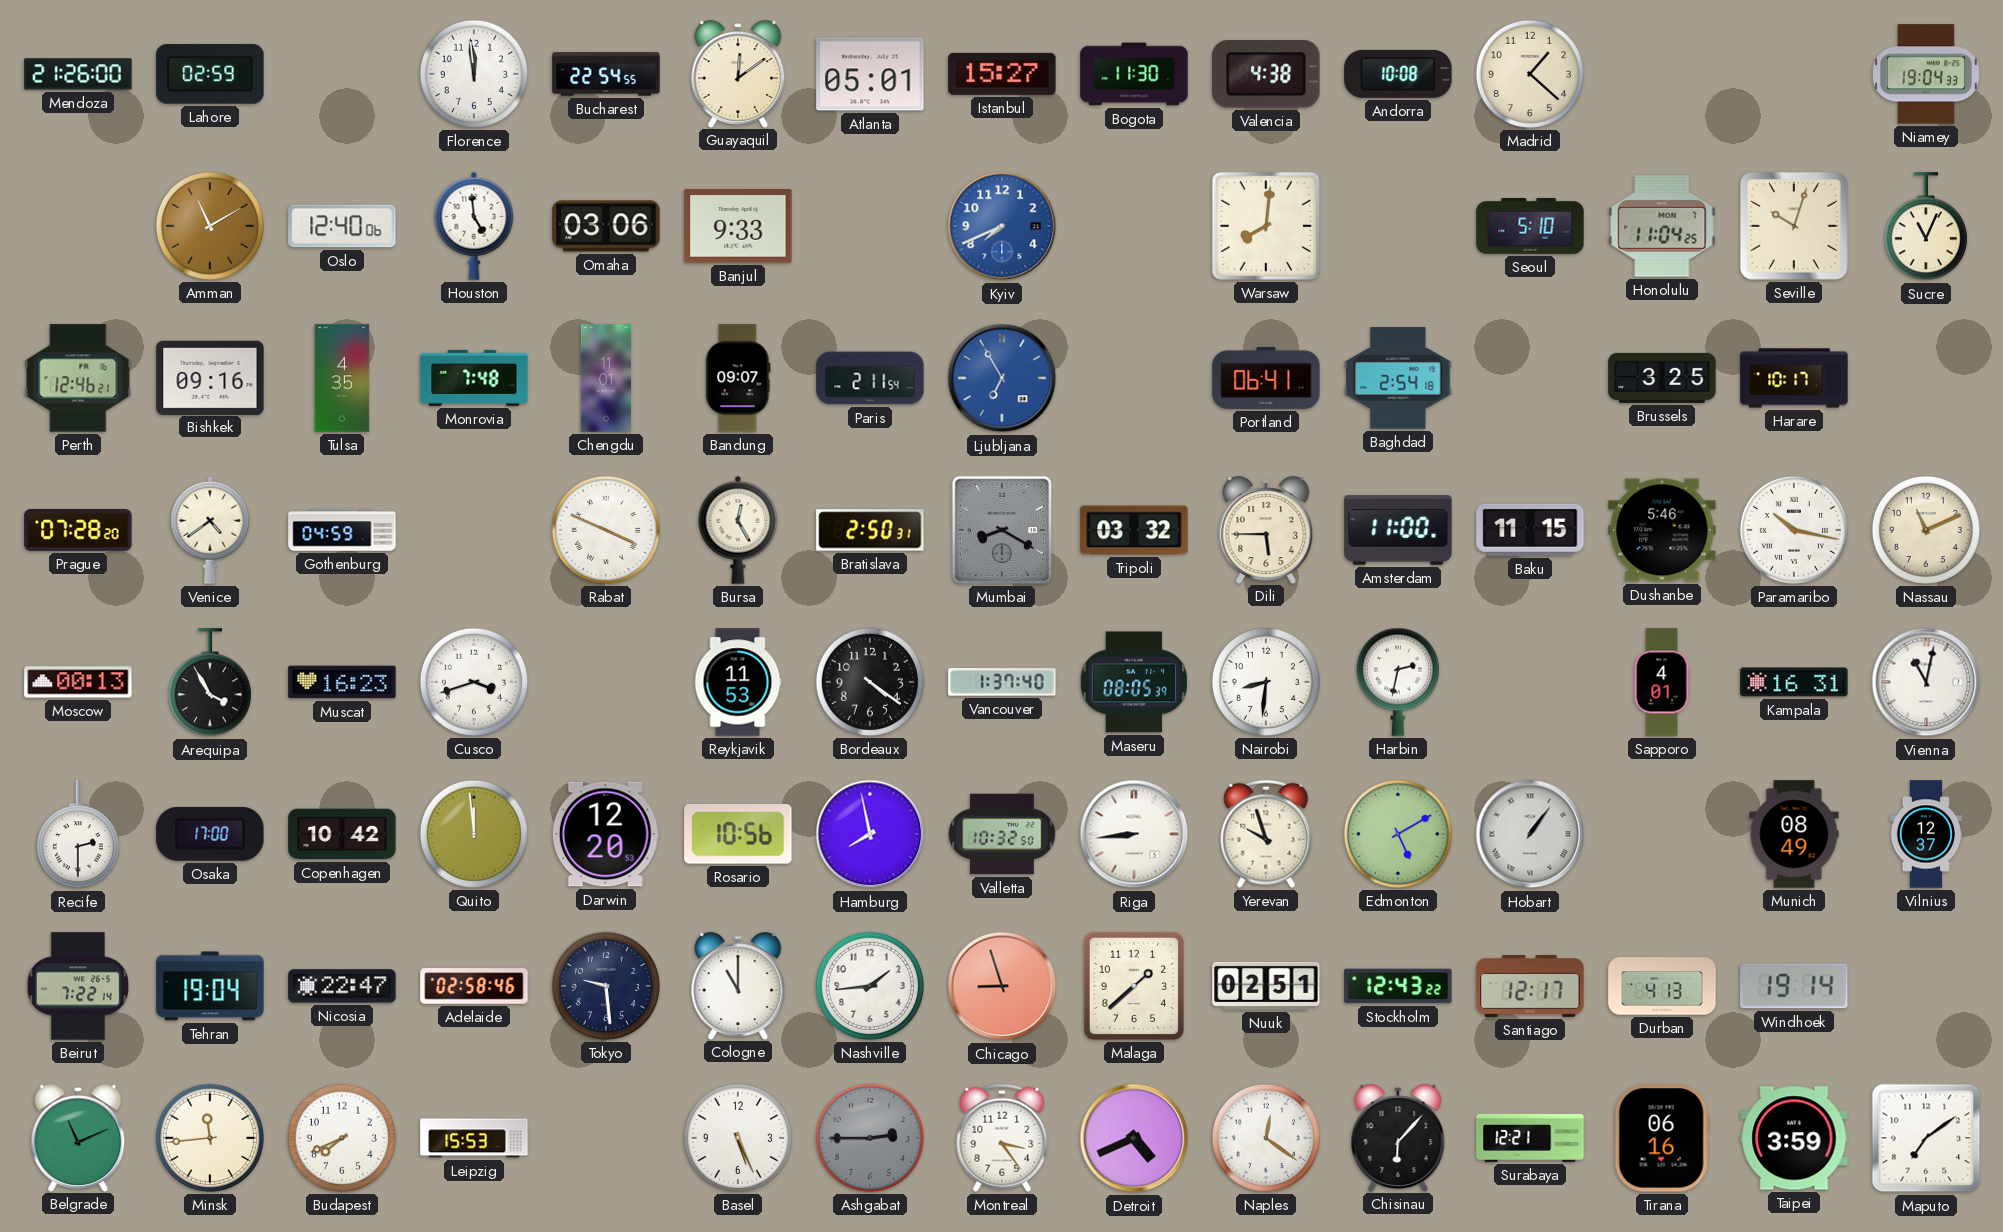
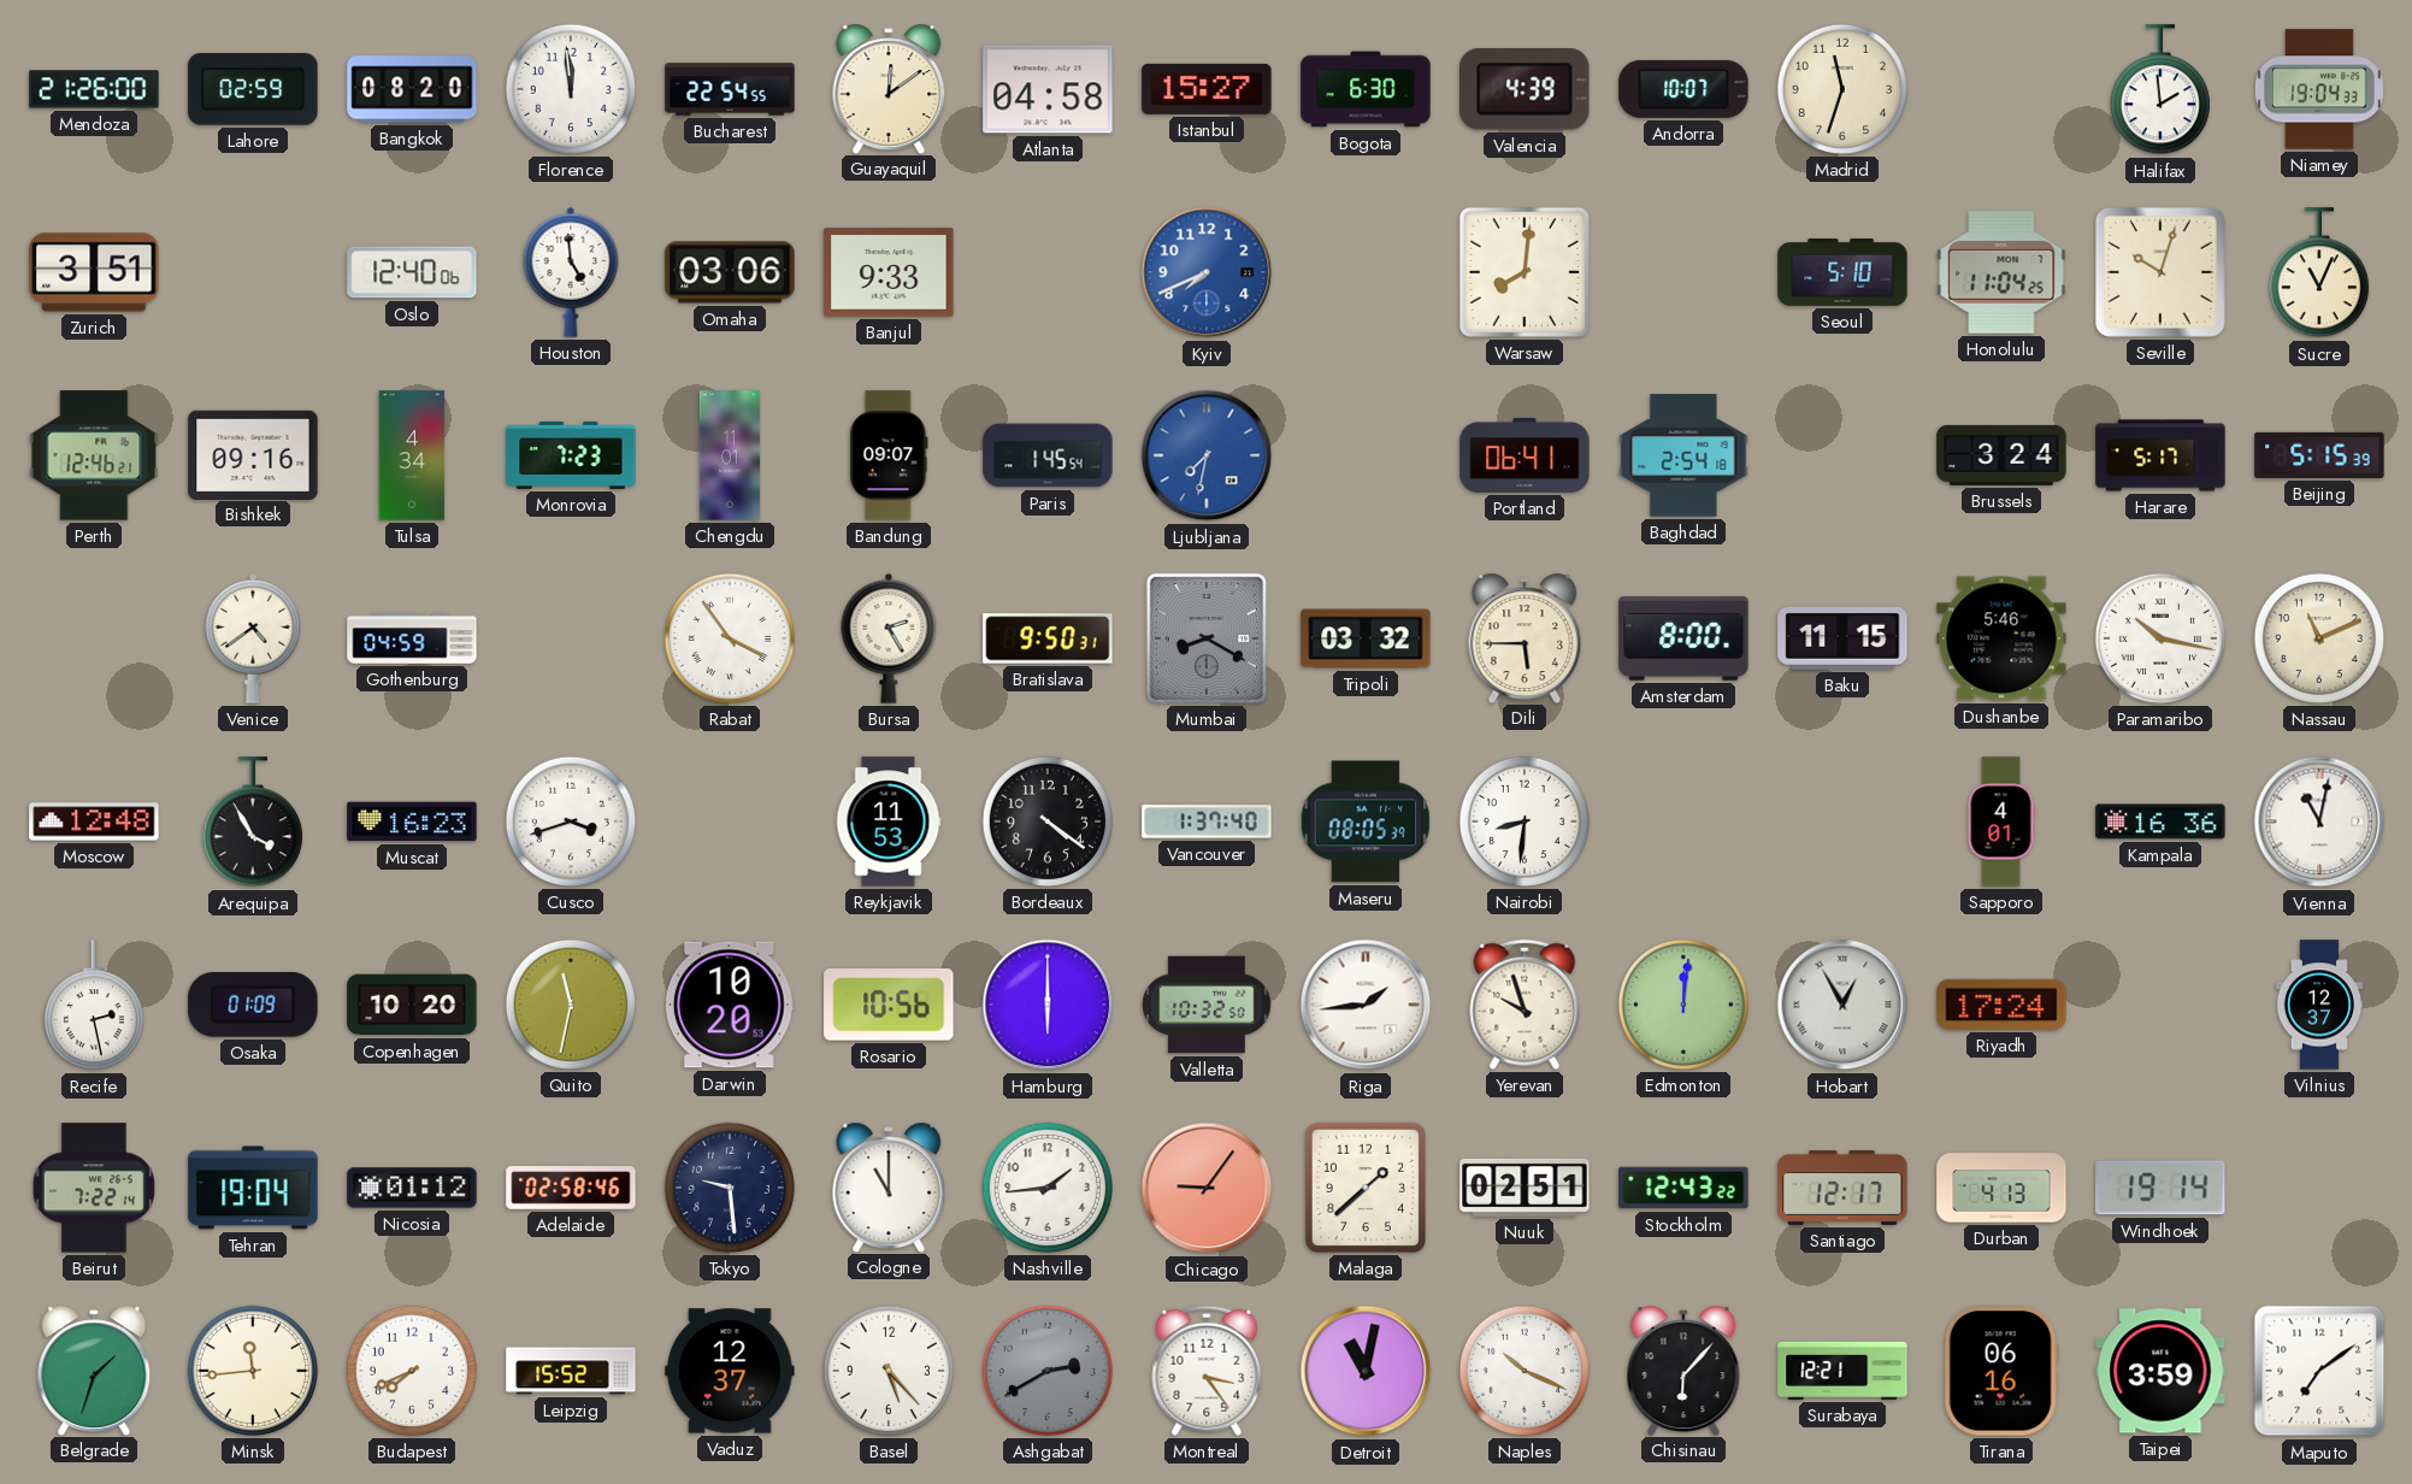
Bangkok: none -> 08:20 (412, 89)
Atlanta: 05:01 -> 04:58 (1048, 89)
Bogota: 11:30 -> 6:30 (1366, 89)
Valencia: 4:38 -> 4:39 (1525, 89)
Andorra: 10:08 -> 10:07 (1683, 89)
Madrid: 1:22 -> 11:33 (1842, 89)
Halifax: none -> 1:59 (2160, 90)
Zurich: none -> 3:51 (94, 272)
Amman: 11:10 -> none (210, 226)
Tulsa: 4:35 -> 4:34 (412, 455)
Monrovia: 7:48 -> 7:23 (571, 455)
Paris: 2:11 -> 1:45 (1048, 455)
Ljubljana: 6:55 -> 7:32 (1207, 455)
Brussels: 3:25 -> 3:24 (2001, 455)
Harare: 10:17 -> 5:17 (2160, 455)
Beijing: none -> 5:15 (2319, 455)
Prague: 07:28 -> none (78, 531)
Rabat: 3:49 -> 3:54 (730, 638)
Bursa: 12:25 -> 2:25 (889, 638)
Bratislava: 2:50 -> 9:50 (1048, 638)
Amsterdam: 11:00 -> 8:00 (1683, 638)
Moscow: 00:13 -> 12:48 (94, 821)
Harbin: 2:32 -> none (1398, 682)
Kampala: 16:31 -> 16:36 (2160, 821)
Recife: 2:30 -> 2:28 (94, 1006)
Osaka: 17:00 -> 01:09 (253, 1005)
Copenhagen: 10:42 -> 10:20 (412, 1005)
Quito: 11:59 -> 11:32 (571, 1005)
Darwin: 12:20 -> 10:20 (730, 1005)
Hamburg: 7:58 -> 6:00 (1048, 1005)
Riga: 8:44 -> 1:44 (1366, 1005)
Edmonton: 5:10 -> 12:01 (1683, 1005)
Hobart: 1:06 -> 12:55 (1842, 1005)
Riyadh: none -> 17:24 (2001, 1005)
Munich: 08:49 -> none (1794, 834)
Nicosia: 22:47 -> 01:12 (412, 1188)
Chicago: 8:57 -> 9:06 (1207, 1188)
Belgrade: 11:11 -> 1:33 (94, 1370)
Leipzig: 15:53 -> 15:52 (571, 1371)
Vaduz: none -> 12:37 (730, 1371)
Basel: 5:26 -> 5:23 (889, 1371)
Ashgabat: 2:45 -> 2:40 (1048, 1371)
Detroit: 4:41 -> 11:02 (1366, 1371)
Naples: 12:21 -> 10:19 (1525, 1371)
